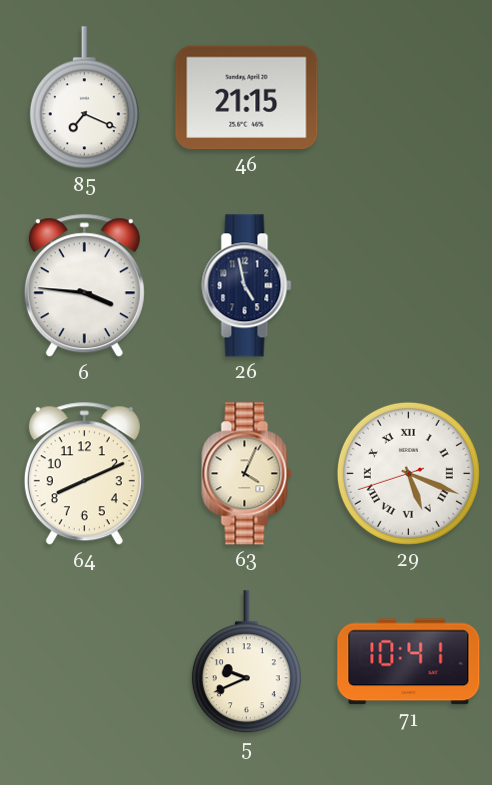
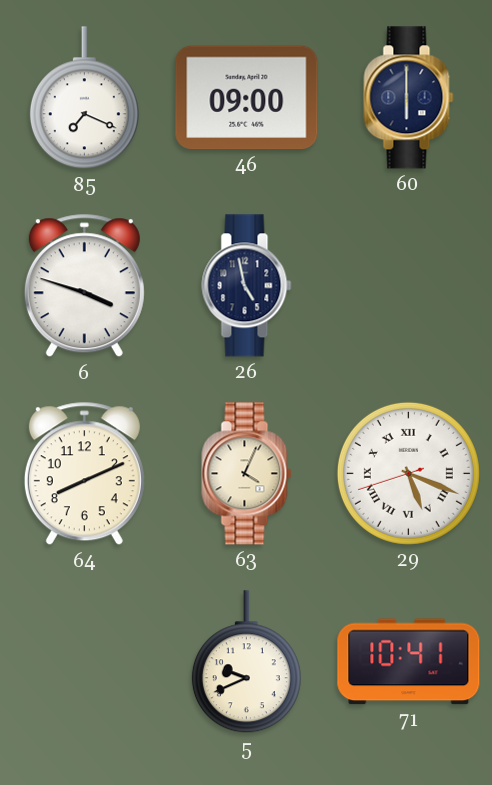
46: 21:15 -> 09:00 (247, 98)
60: none -> 6:00 (409, 98)
6: 3:46 -> 3:48 (84, 286)
